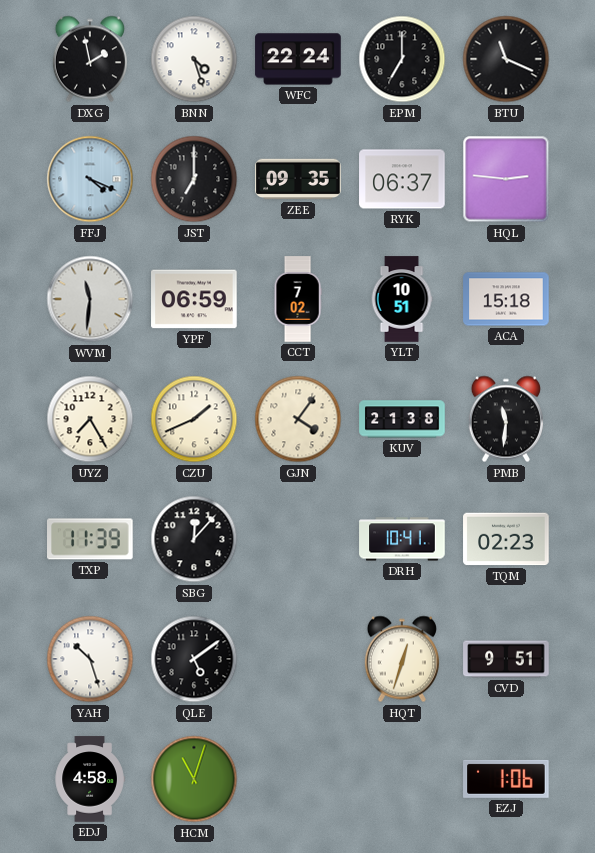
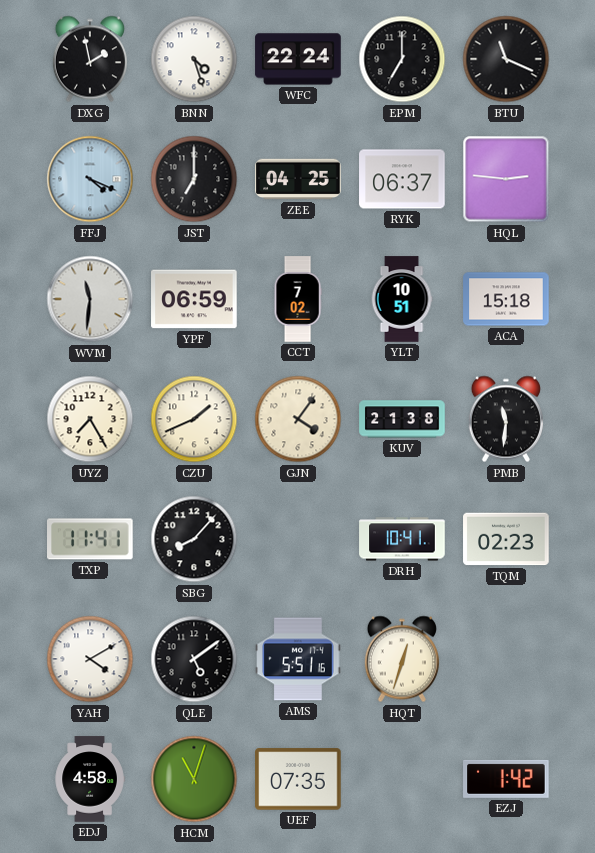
ZEE: 09:35 -> 04:25 (298, 179)
TXP: 11:39 -> 11:41 (91, 539)
SBG: 12:07 -> 8:07 (194, 539)
YAH: 10:27 -> 4:10 (90, 659)
AMS: none -> 5:51 (298, 659)
CVD: 9:51 -> none (506, 659)
UEF: none -> 07:35 (298, 779)
EZJ: 1:06 -> 1:42 (506, 779)
